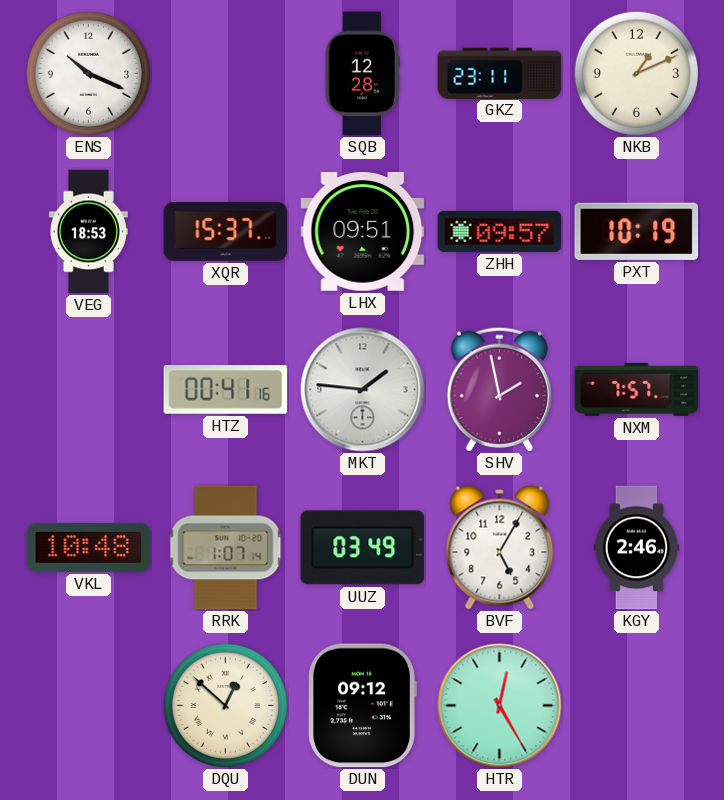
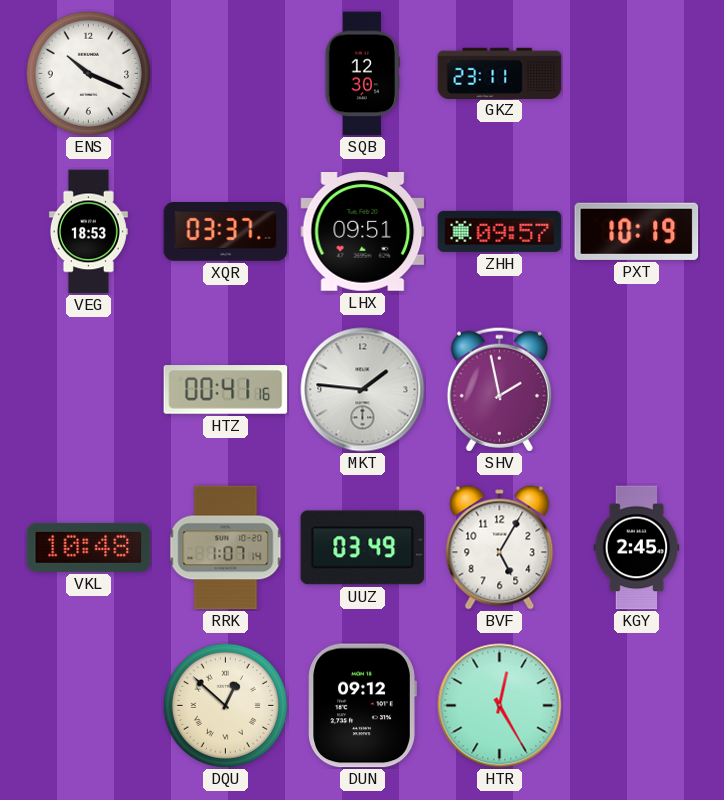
SQB: 12:28 -> 12:30 (362, 74)
NKB: 1:11 -> none (636, 73)
XQR: 15:37 -> 03:37 (226, 232)
NXM: 7:57 -> none (637, 389)
KGY: 2:46 -> 2:45 (637, 548)
